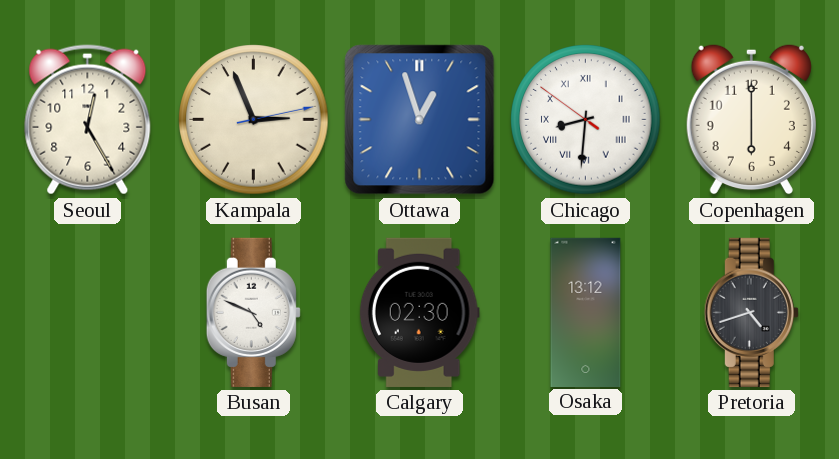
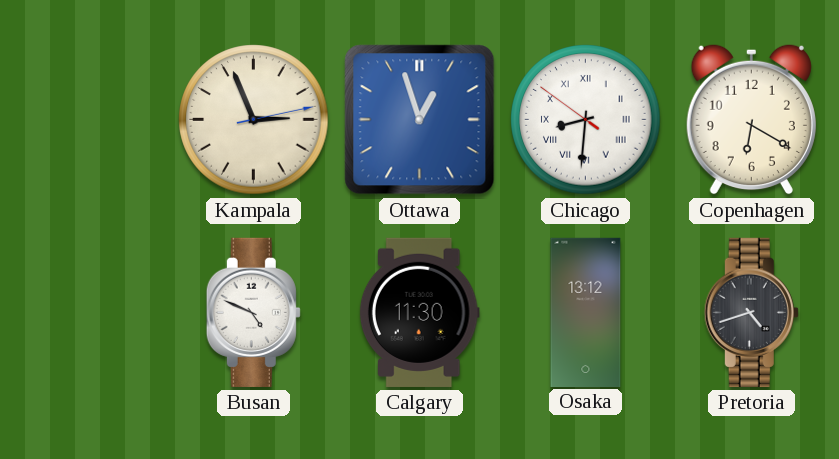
Seoul: 12:25 -> none (88, 120)
Copenhagen: 6:00 -> 6:20 (751, 119)
Calgary: 02:30 -> 11:30 (419, 312)
